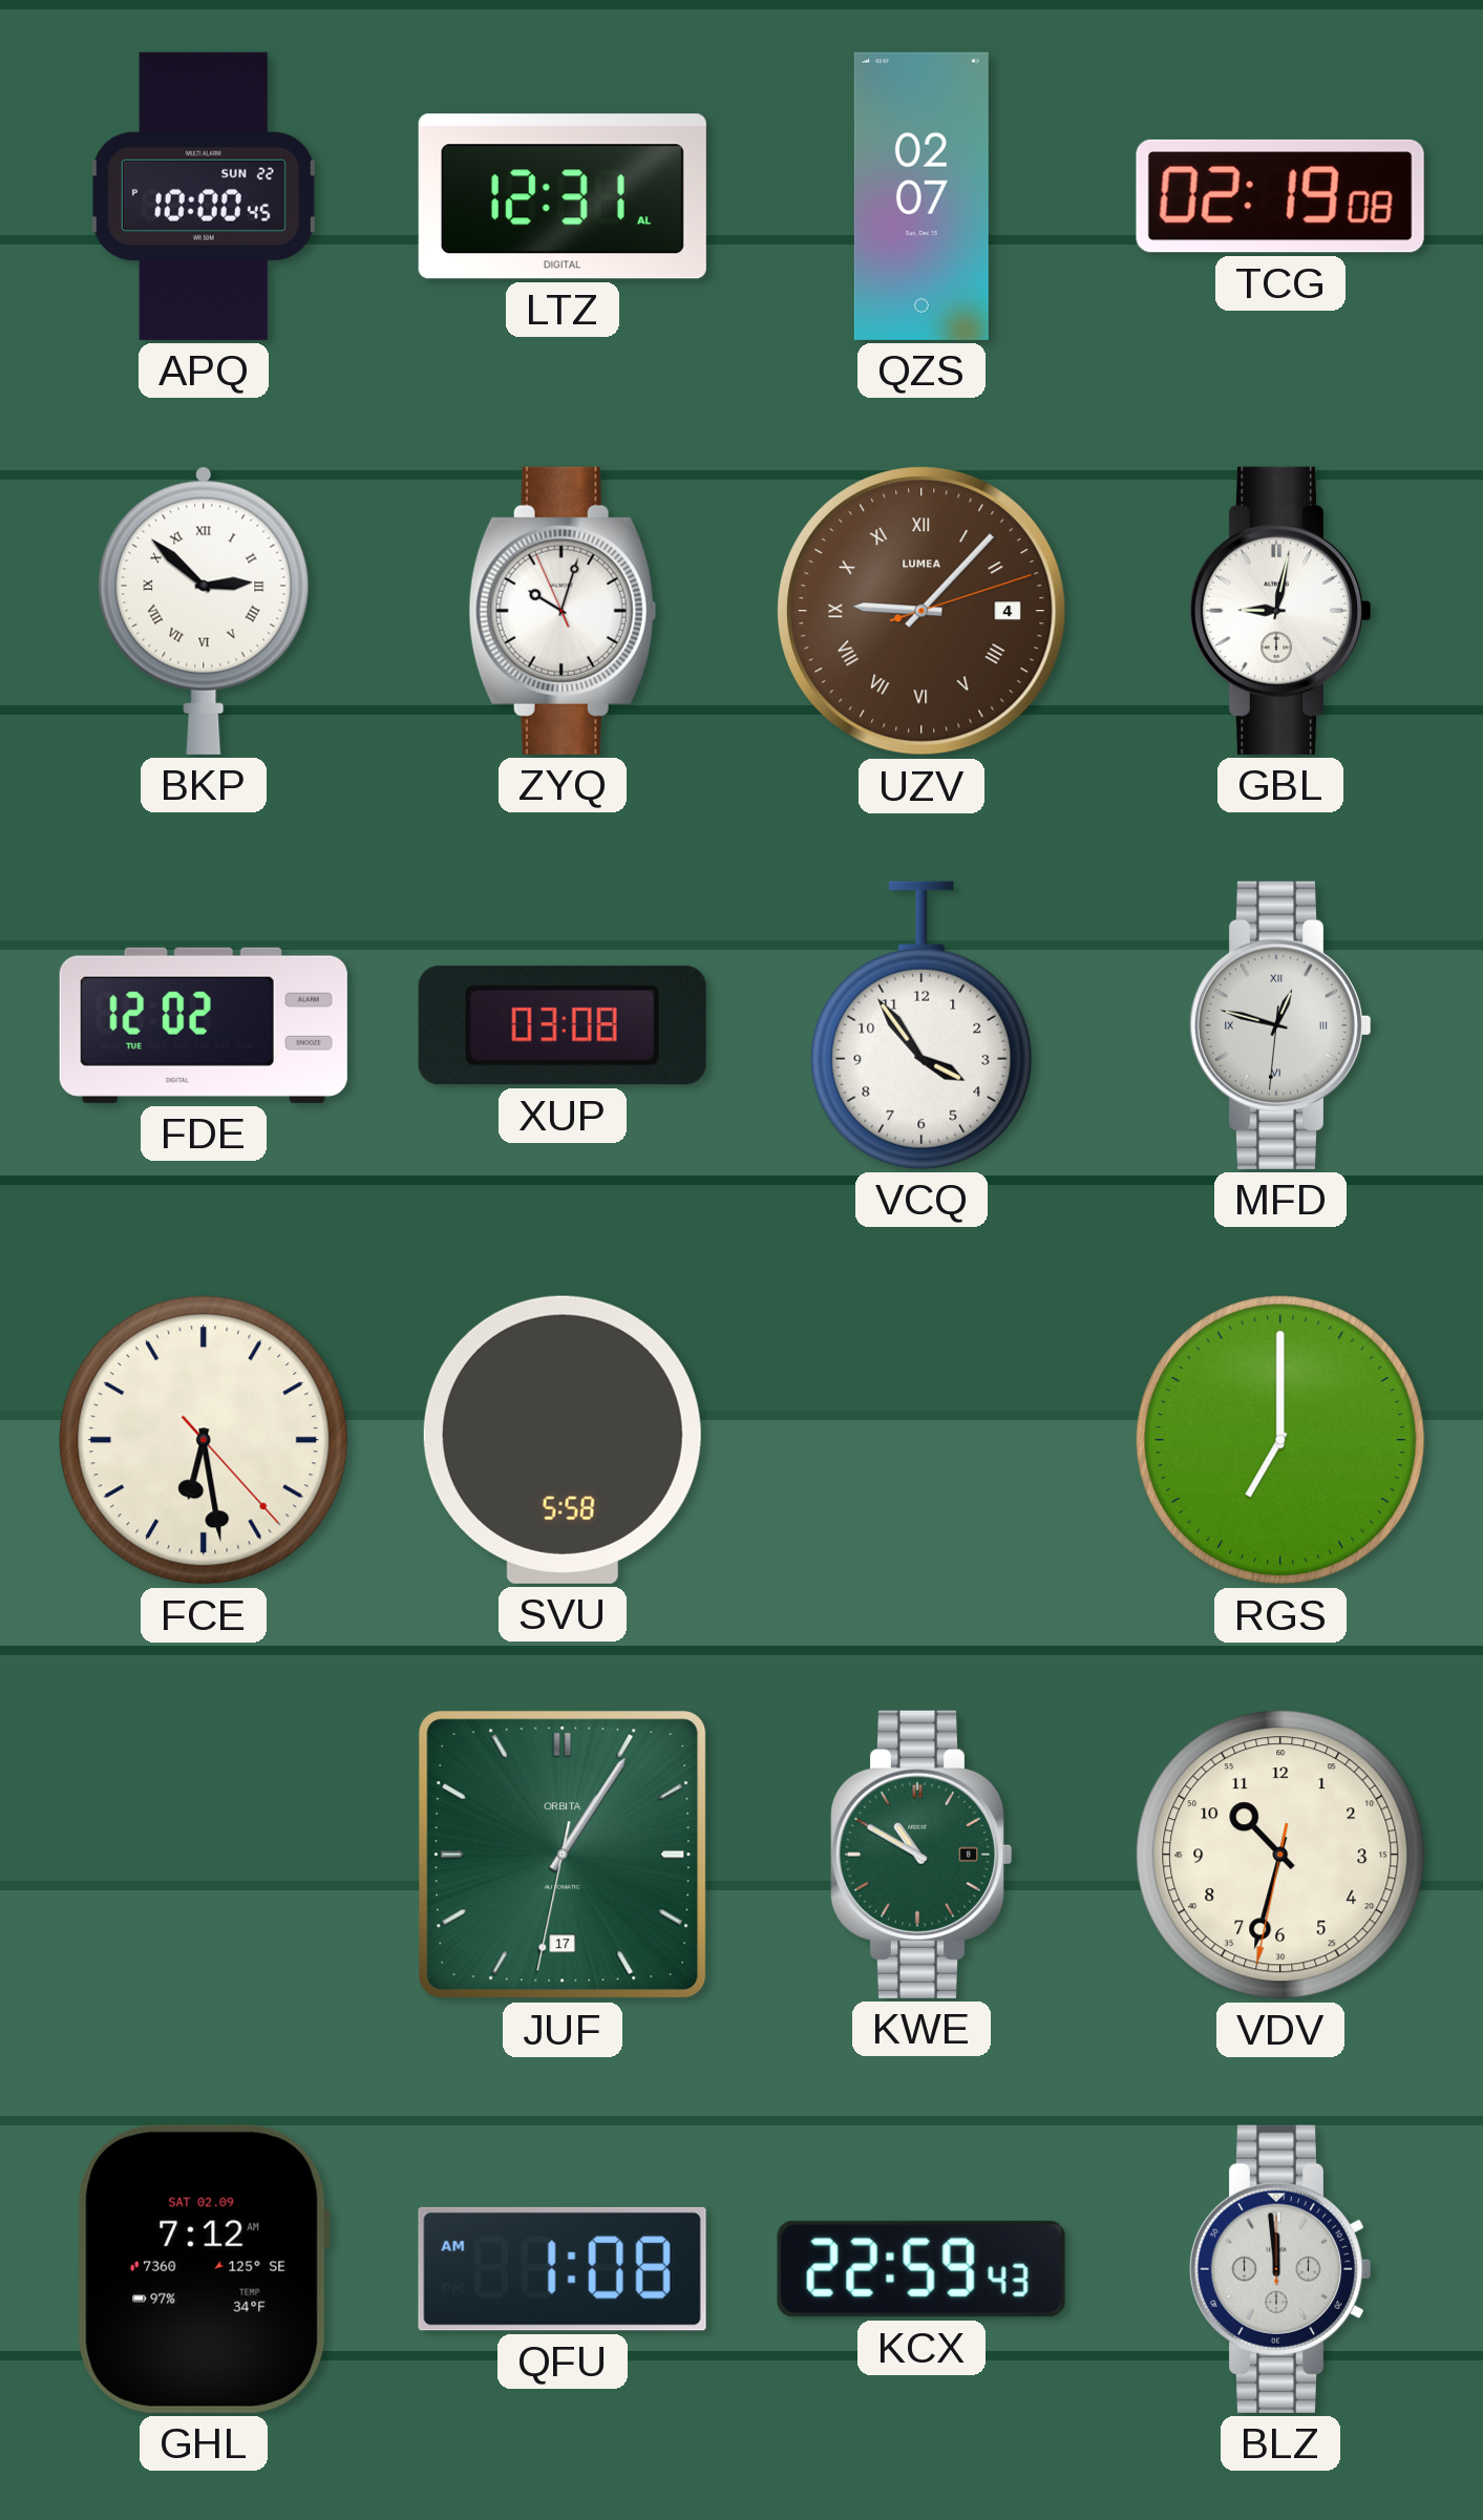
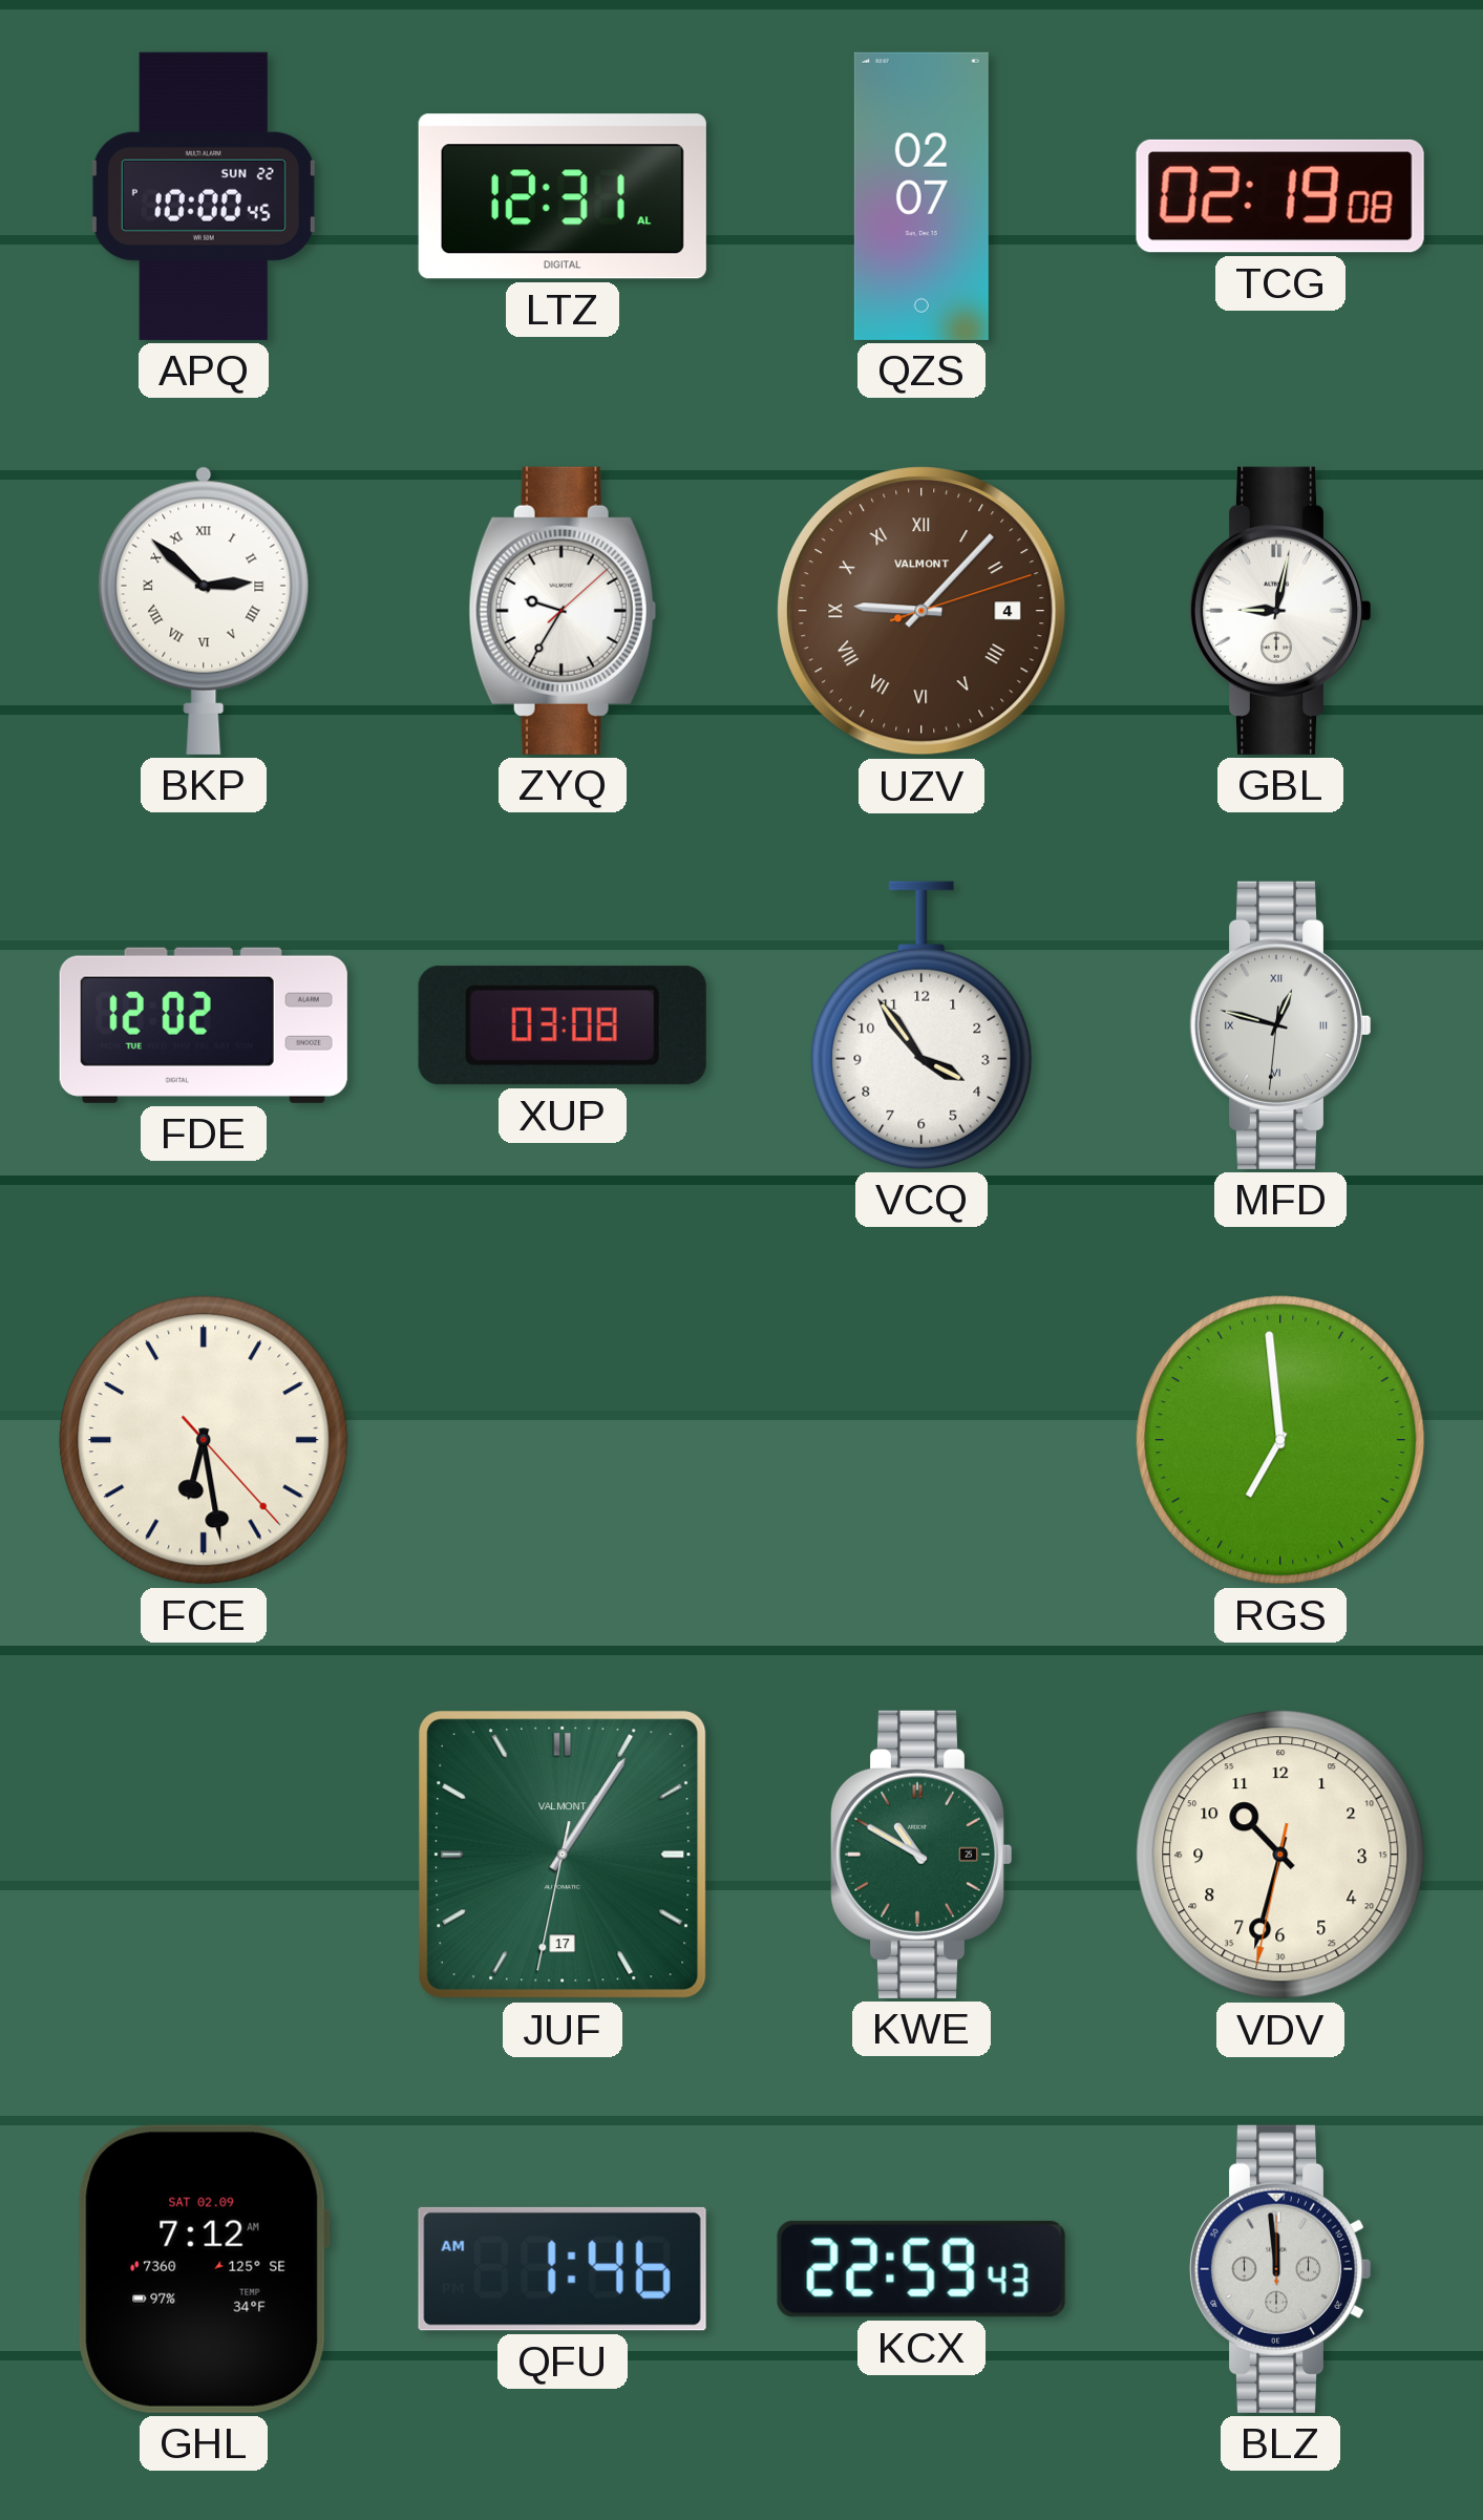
ZYQ: 10:02 -> 9:35 (563, 611)
UZV brand: LUMEA -> VALMONT (921, 611)
SVU: 5:58 -> none (563, 1440)
RGS: 7:00 -> 6:59 (1280, 1440)
JUF brand: ORBITA -> VALMONT (564, 1856)
KWE date: 8 -> 25 (921, 1855)
QFU: 1:08 -> 1:46 (563, 2269)
